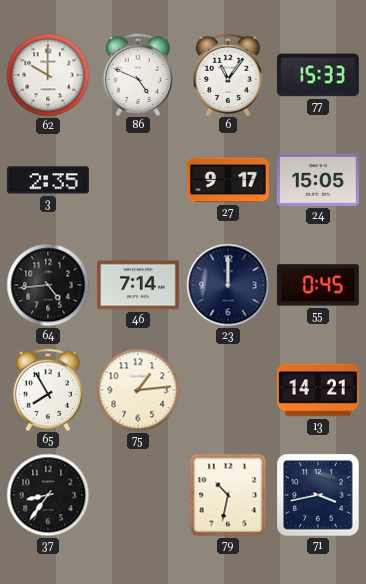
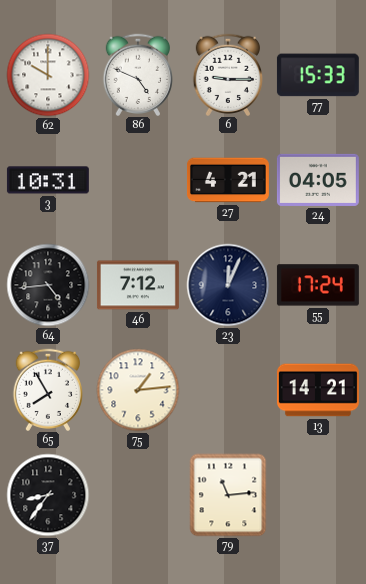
6: 11:06 -> 9:15 (227, 74)
3: 2:35 -> 10:31 (48, 180)
27: 9:17 -> 4:21 (228, 180)
24: 15:05 -> 04:05 (318, 180)
46: 7:14 -> 7:12 (138, 285)
23: 12:00 -> 12:04 (228, 285)
55: 0:45 -> 17:24 (318, 285)
79: 10:32 -> 11:14 (228, 495)
71: 3:43 -> none (318, 495)
